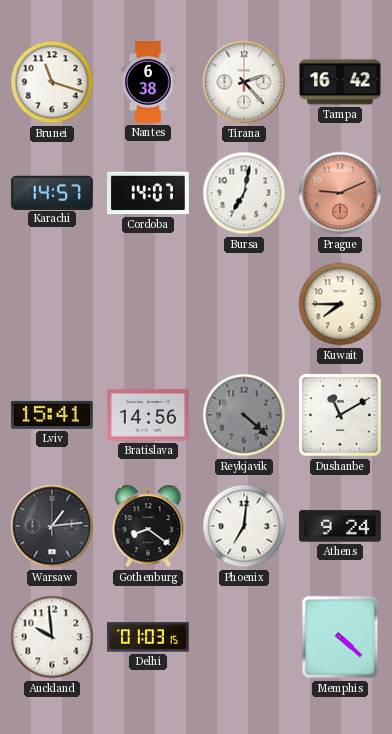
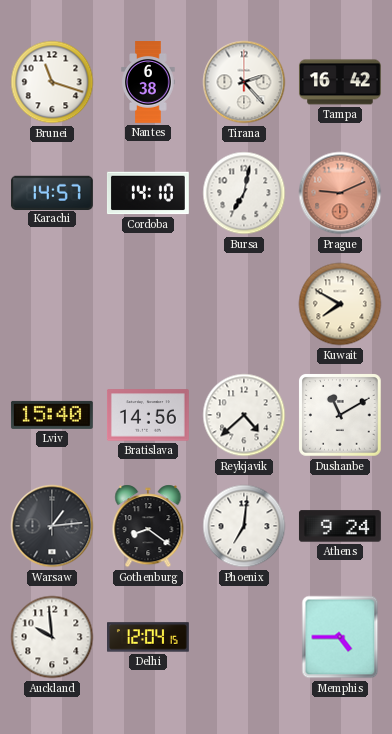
Cordoba: 14:07 -> 14:10 (148, 193)
Kuwait: 7:45 -> 7:50 (340, 304)
Lviv: 15:41 -> 15:40 (52, 415)
Reykjavik: 4:22 -> 4:38 (244, 415)
Reykjavik dial: grey -> white (244, 415)
Delhi: 01:03 -> 12:04 (149, 637)
Memphis: 4:22 -> 4:45 (340, 637)
